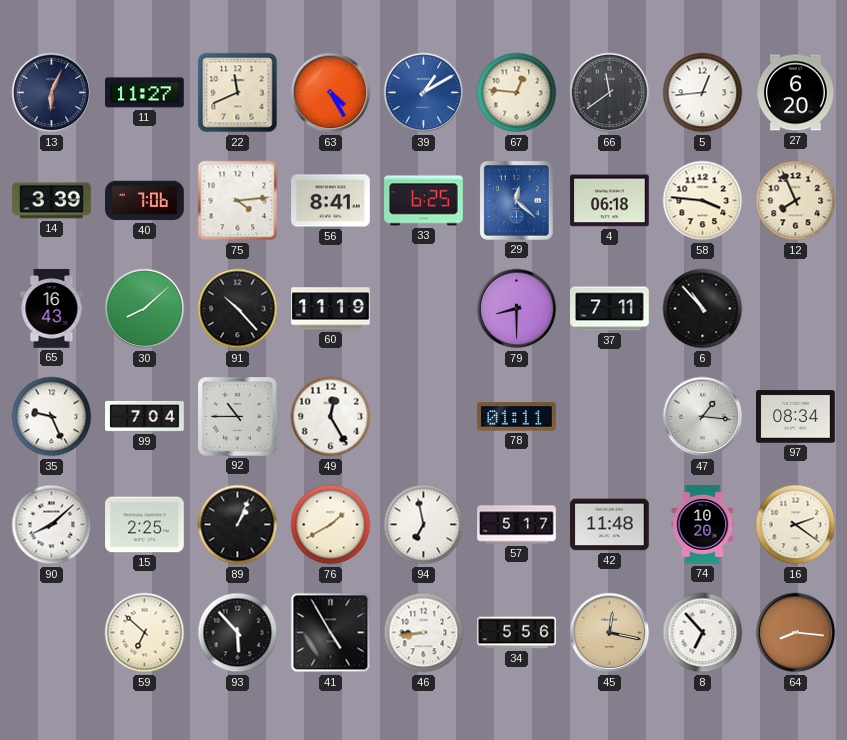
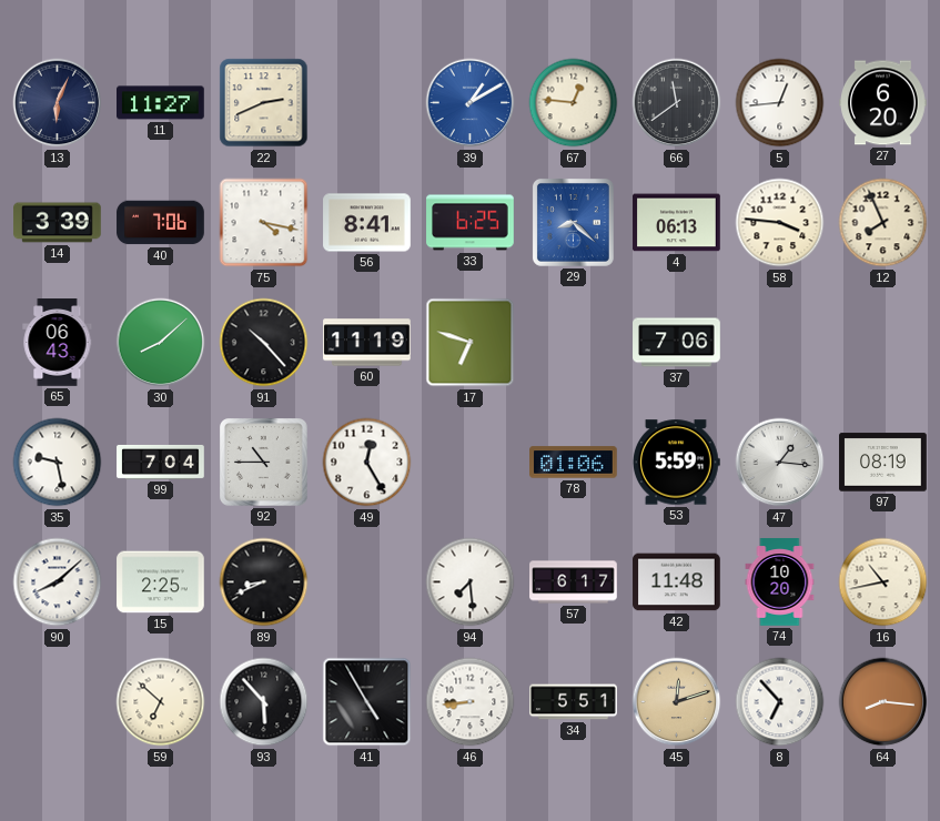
22: 11:41 -> 2:41 (264, 103)
63: 4:25 -> none (331, 93)
75: 4:14 -> 4:17 (264, 223)
29: 12:22 -> 8:22 (573, 222)
4: 06:18 -> 06:13 (677, 223)
65: 16:43 -> 06:43 (58, 343)
17: none -> 6:48 (471, 343)
79: 8:30 -> none (517, 309)
37: 7:11 -> 7:06 (677, 343)
6: 10:53 -> none (703, 309)
35: 9:26 -> 9:28 (58, 463)
78: 01:11 -> 01:06 (574, 463)
53: none -> 5:59 (676, 463)
97: 08:34 -> 08:19 (883, 463)
89: 1:04 -> 8:41 (264, 582)
76: 1:40 -> none (331, 525)
94: 6:58 -> 7:29 (471, 582)
57: 5:17 -> 6:17 (574, 582)
16: 2:21 -> 10:43 (883, 582)
34: 5:56 -> 5:51 (574, 702)
45: 12:17 -> 12:12 (677, 702)
